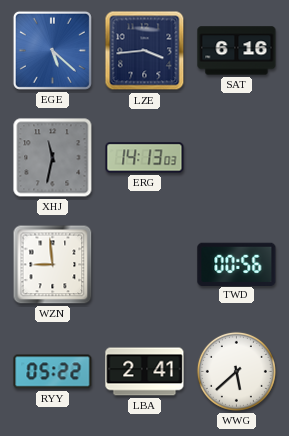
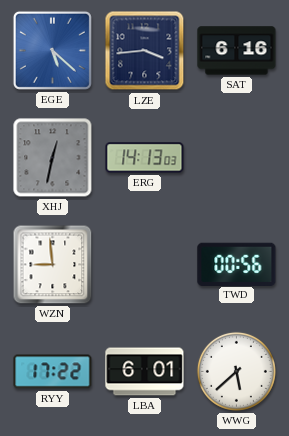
XHJ: 11:32 -> 12:32 (53, 158)
RYY: 05:22 -> 17:22 (53, 372)
LBA: 2:41 -> 6:01 (145, 372)
